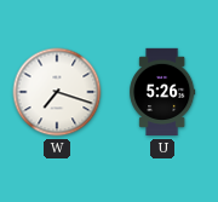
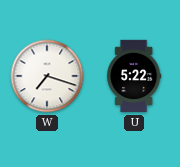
U: 5:26 -> 5:22 (134, 76)
